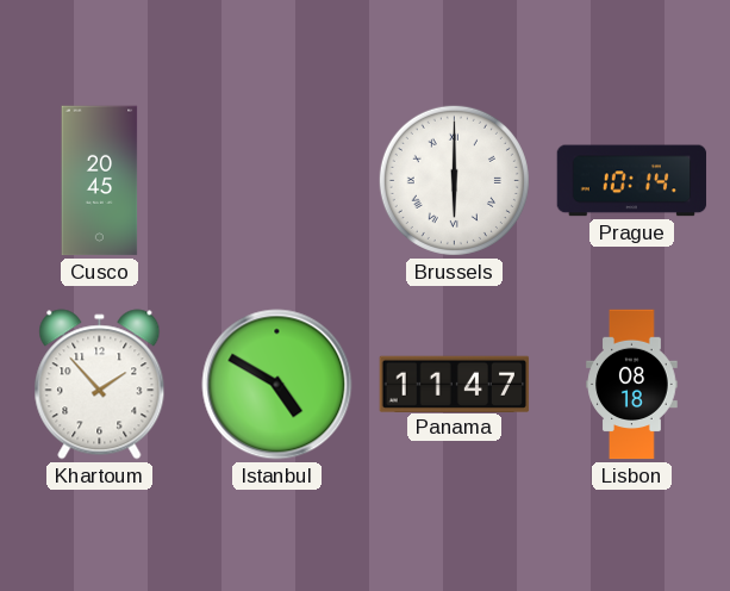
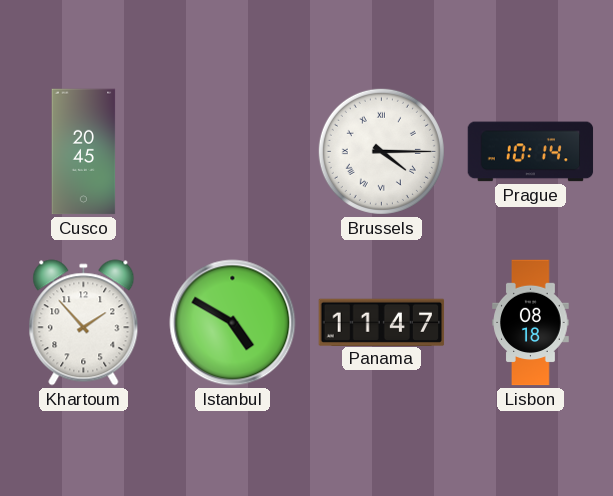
Brussels: 6:00 -> 4:15 (381, 151)
